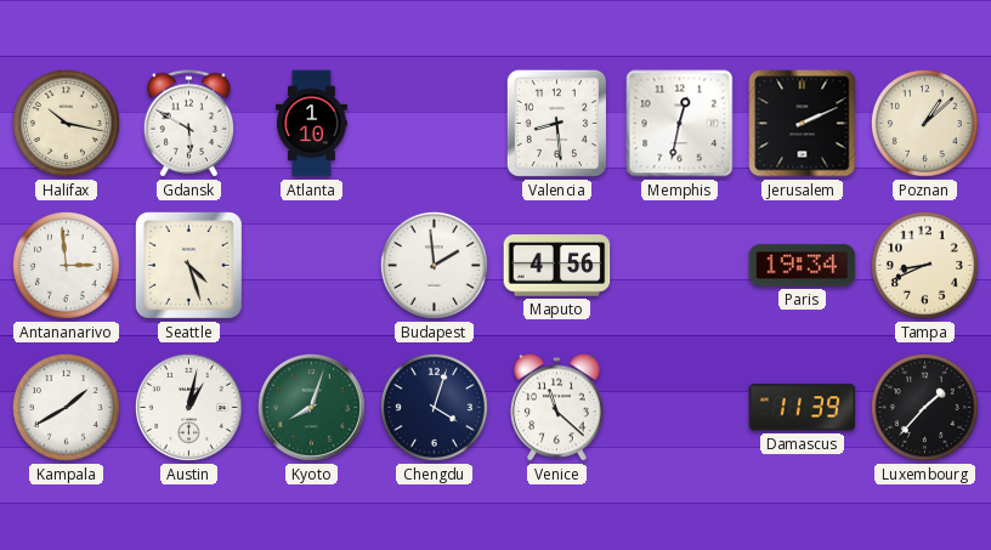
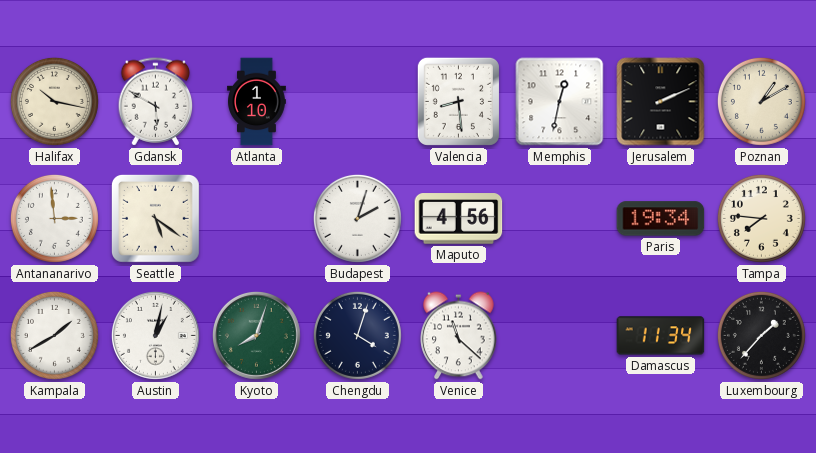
Poznan: 1:08 -> 1:10 (761, 101)
Seattle: 4:27 -> 5:21 (155, 218)
Budapest: 1:59 -> 2:03 (357, 218)
Tampa: 8:41 -> 7:46 (761, 218)
Damascus: 11:39 -> 11:34 (661, 336)
